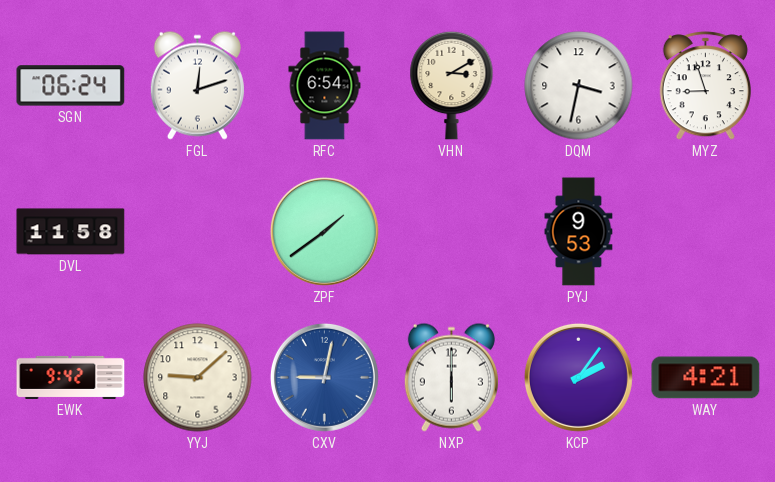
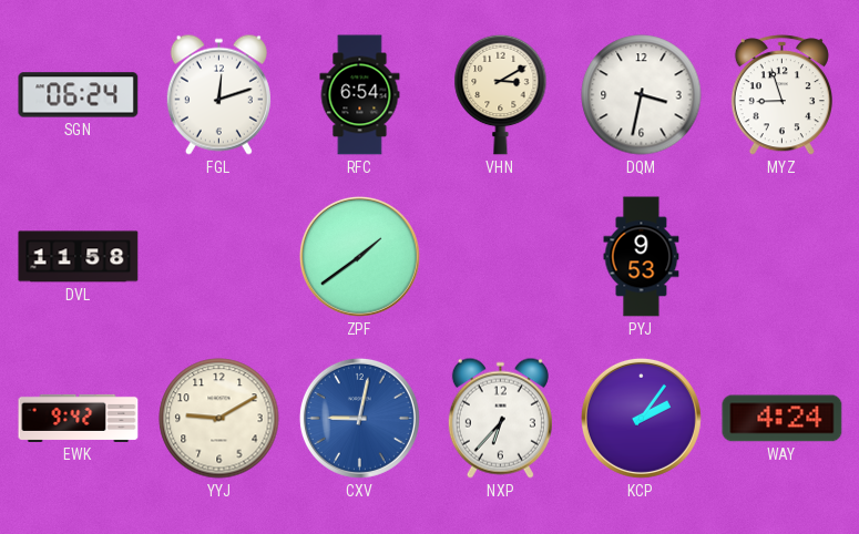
YYJ: 9:08 -> 9:10 (219, 419)
NXP: 6:00 -> 6:37 (500, 418)
WAY: 4:21 -> 4:24 (783, 419)
